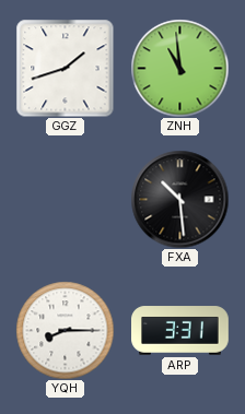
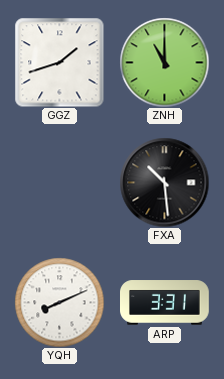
ZNH: 10:59 -> 11:00 (164, 62)
YQH: 8:15 -> 8:11 (59, 302)
